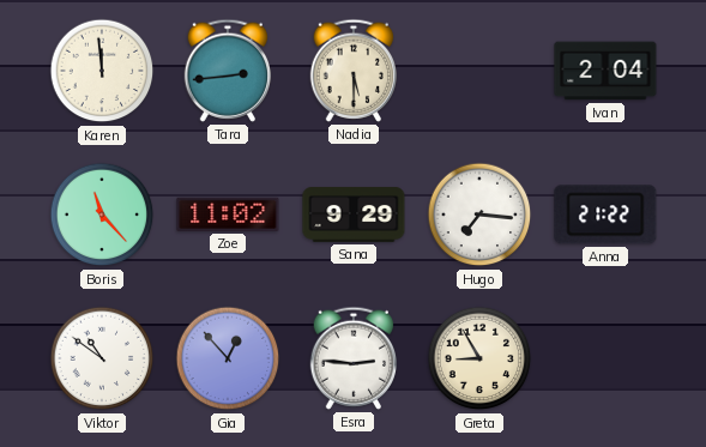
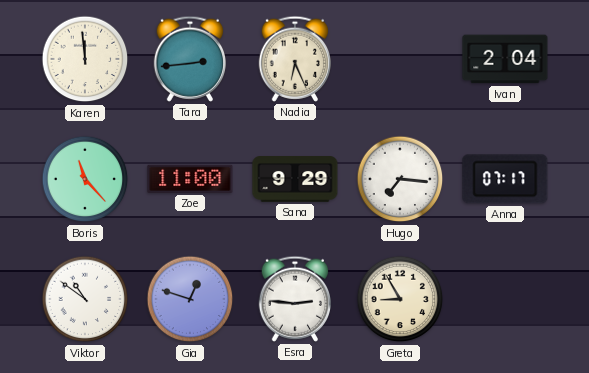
Nadia: 5:30 -> 6:26 (294, 59)
Zoe: 11:02 -> 11:00 (190, 179)
Anna: 21:22 -> 07:17 (505, 179)
Gia: 12:53 -> 12:48 (190, 299)
